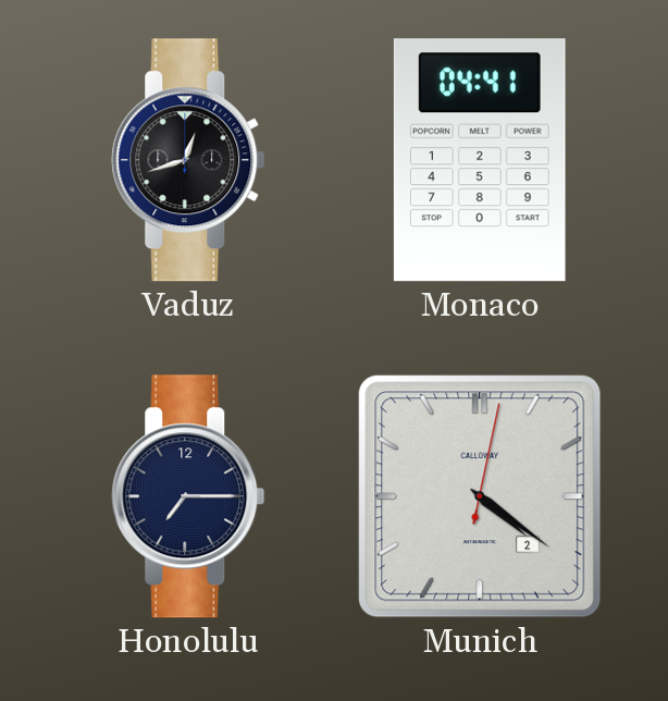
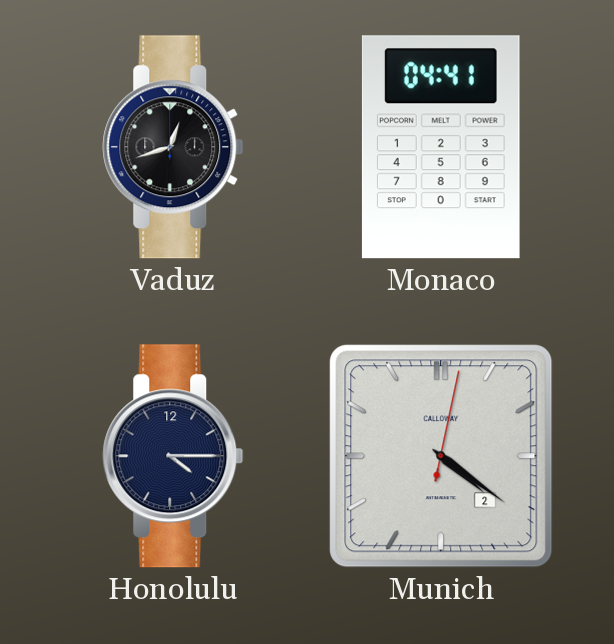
Honolulu: 7:15 -> 4:15 (173, 456)
